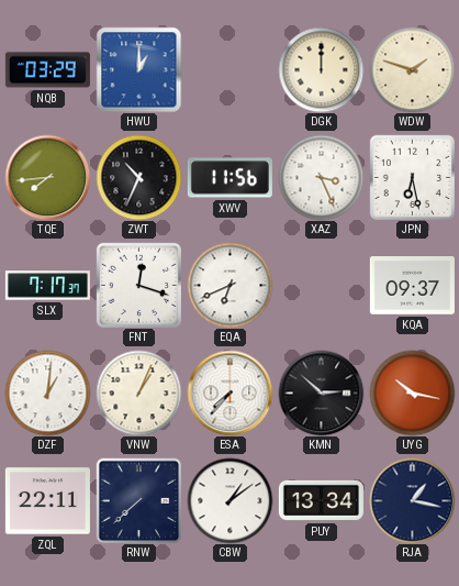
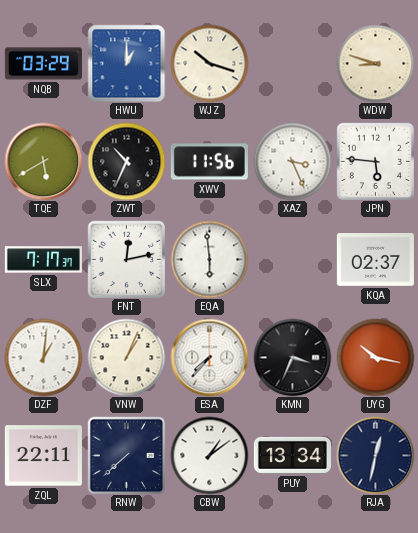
WJZ: none -> 10:18 (209, 63)
DGK: 12:00 -> none (321, 69)
WDW: 1:48 -> 8:48 (375, 63)
TQE: 7:44 -> 5:40 (43, 161)
JPN: 6:28 -> 5:46 (375, 161)
FNT: 12:18 -> 12:13 (126, 259)
EQA: 6:41 -> 5:59 (209, 259)
KQA: 09:37 -> 02:37 (375, 260)
KMN: 2:52 -> 3:34 (292, 357)
RJA: 1:17 -> 12:32 (375, 455)
